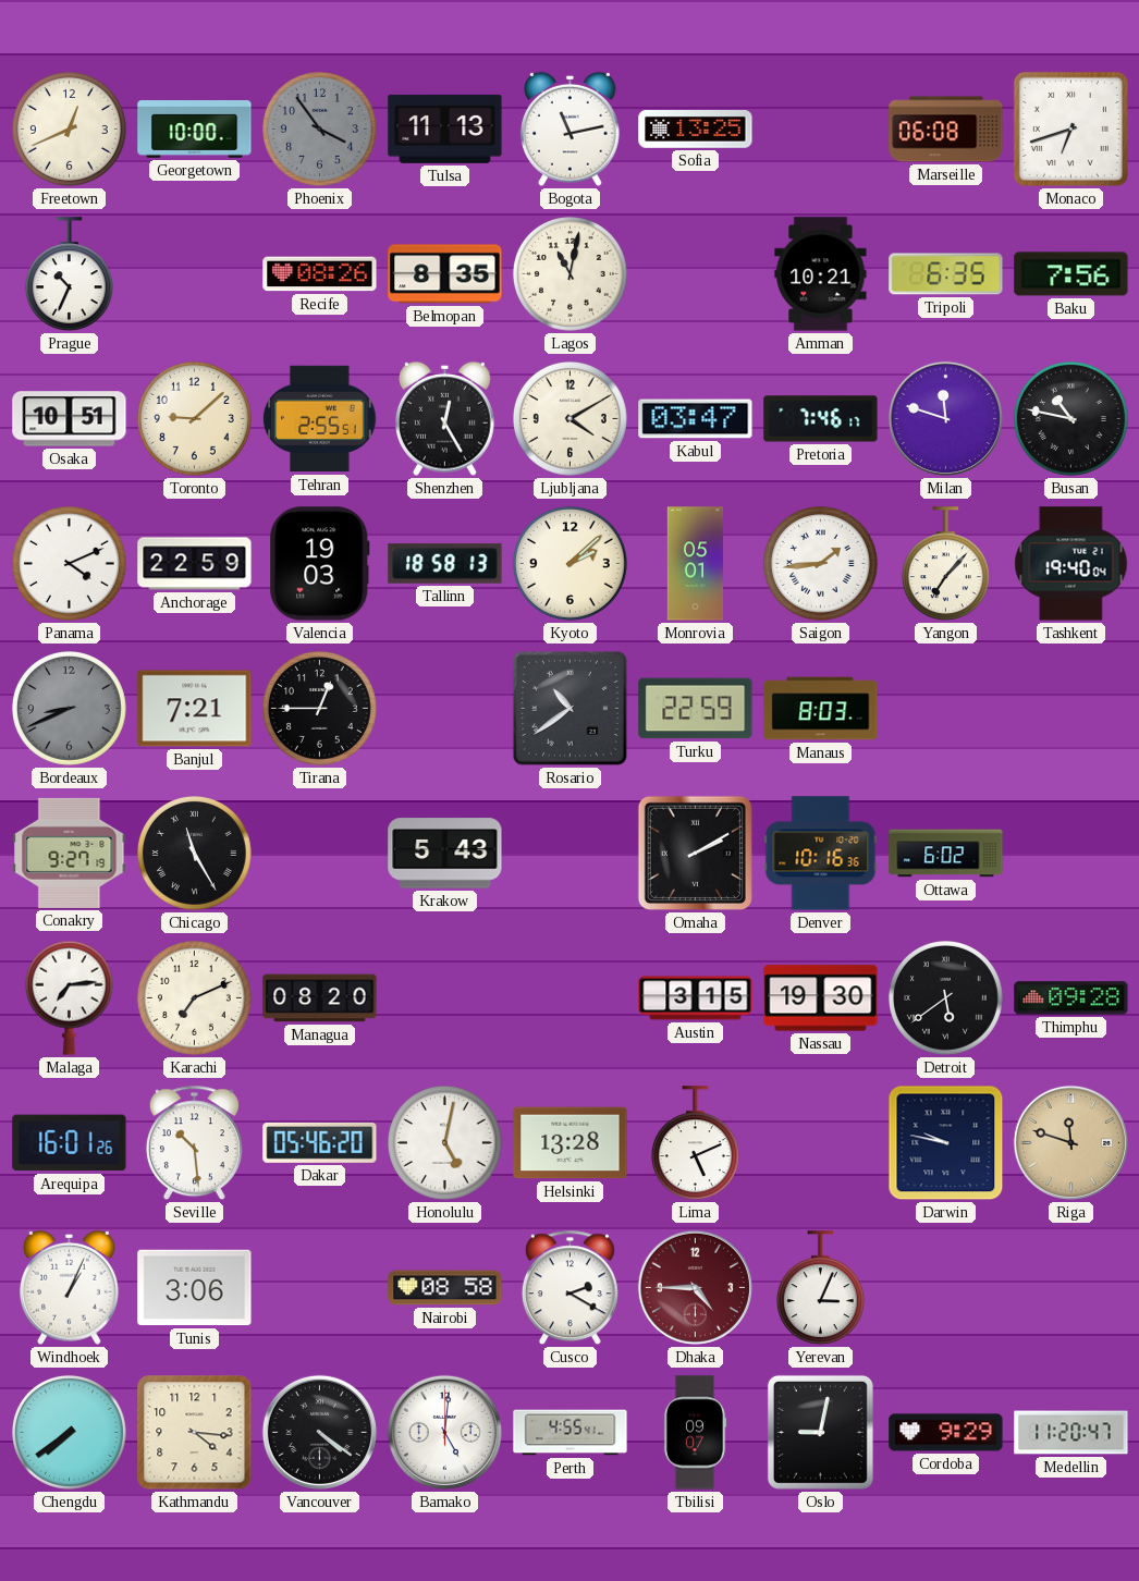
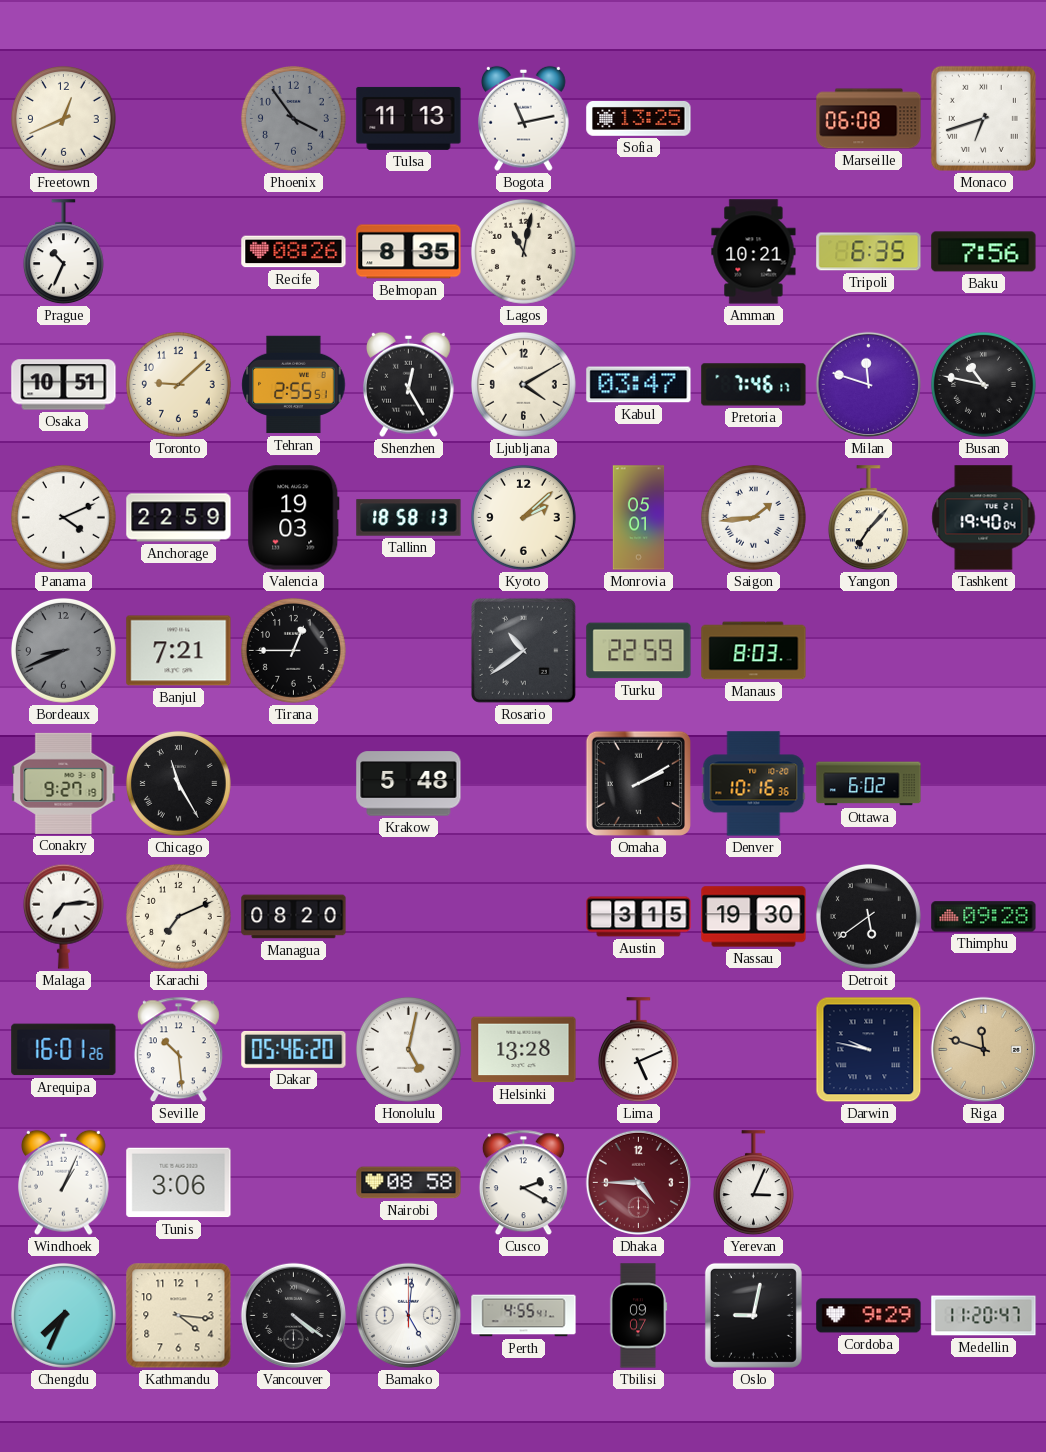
Georgetown: 10:00 -> none (195, 130)
Krakow: 5:43 -> 5:48 (409, 784)
Chengdu: 7:39 -> 7:34 (63, 1315)
